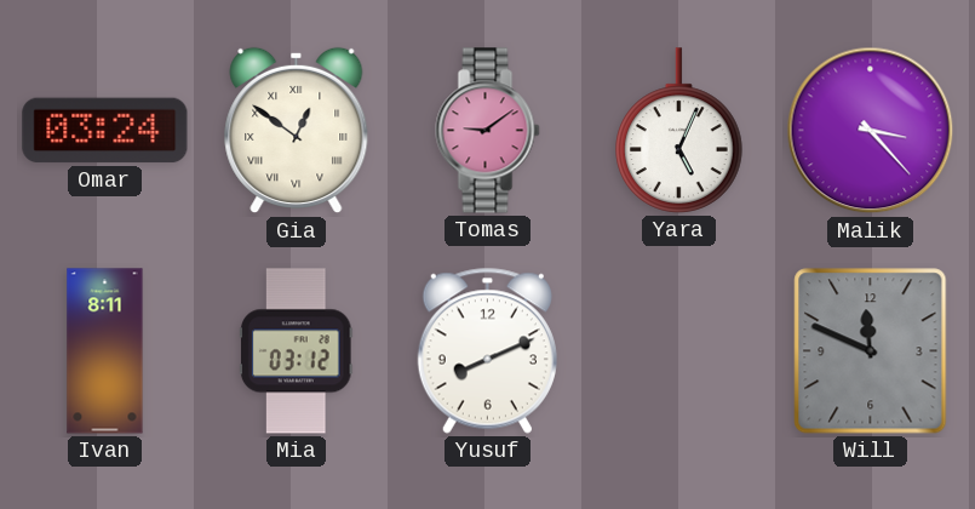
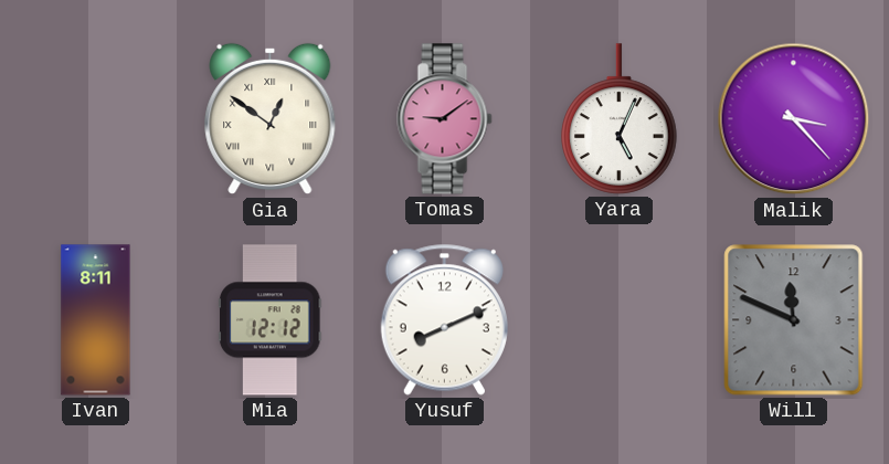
Omar: 03:24 -> none (105, 131)
Mia: 03:12 -> 12:12 (271, 320)
